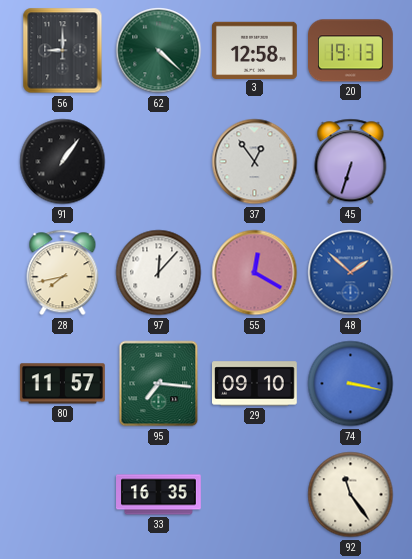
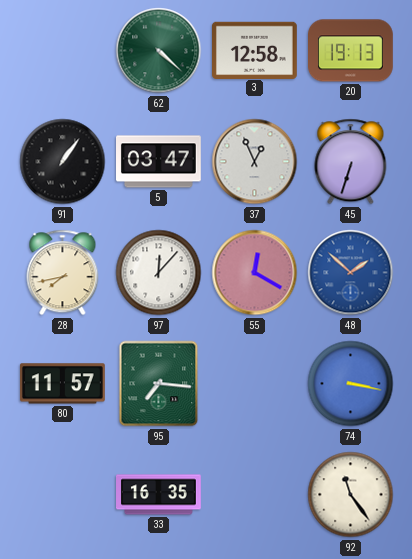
56: 9:00 -> none (63, 51)
5: none -> 03:47 (159, 162)
37: 12:54 -> 12:56 (255, 162)
29: 09:10 -> none (255, 384)
